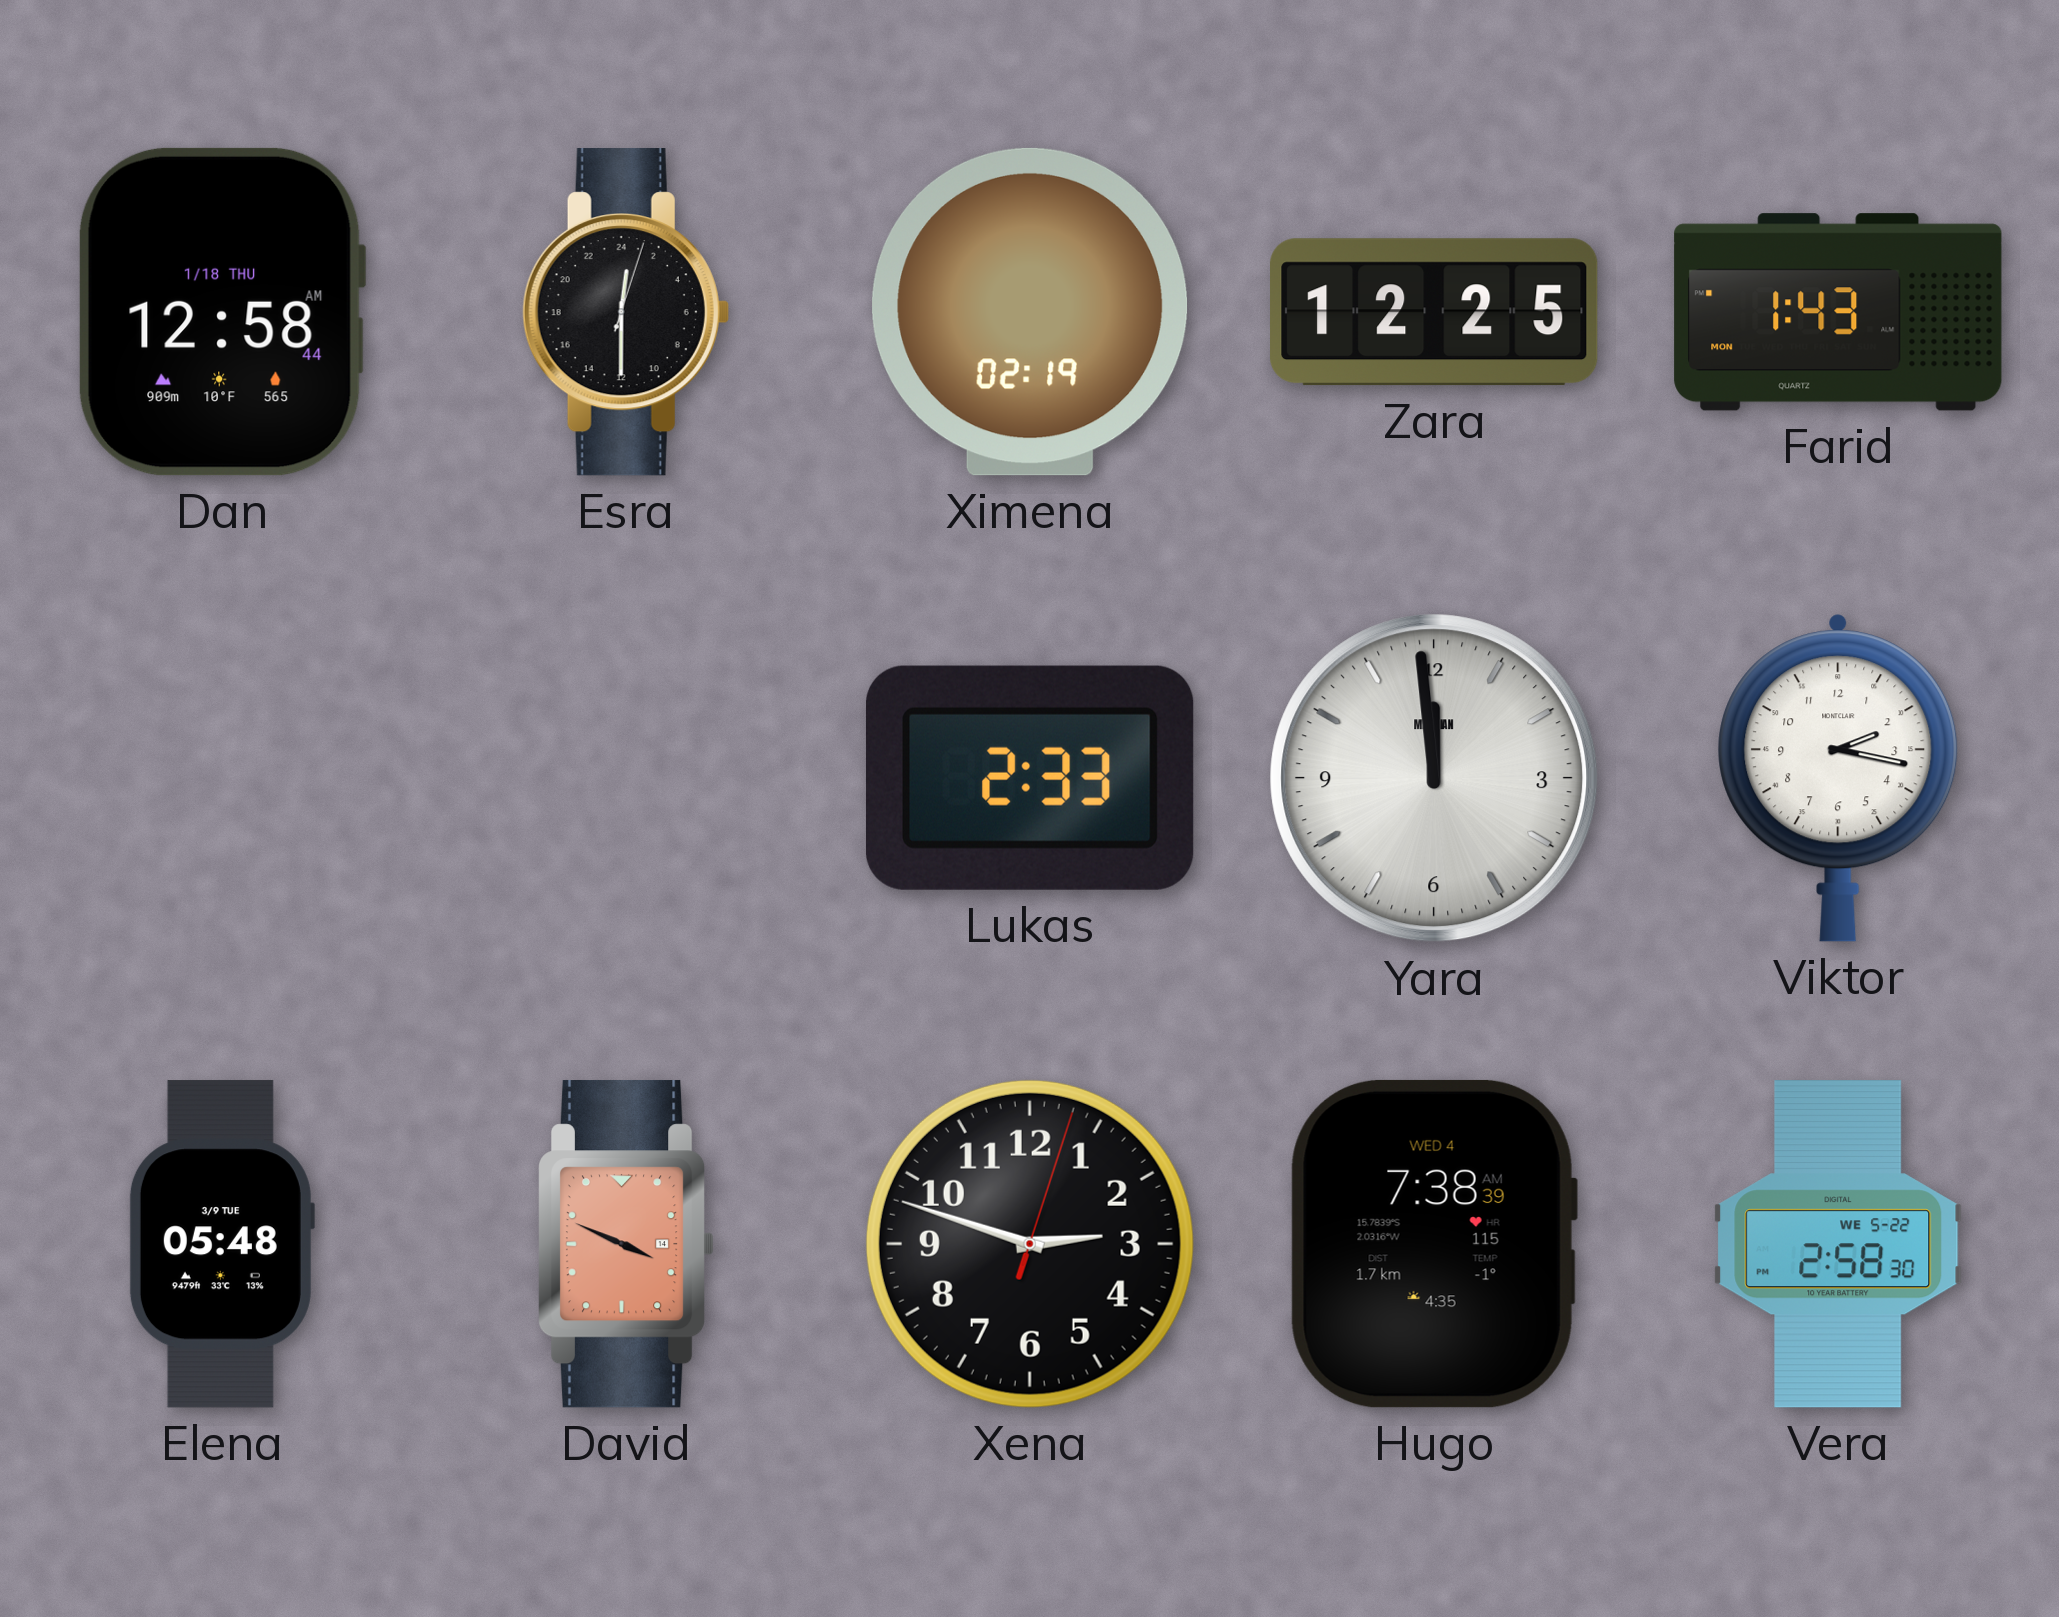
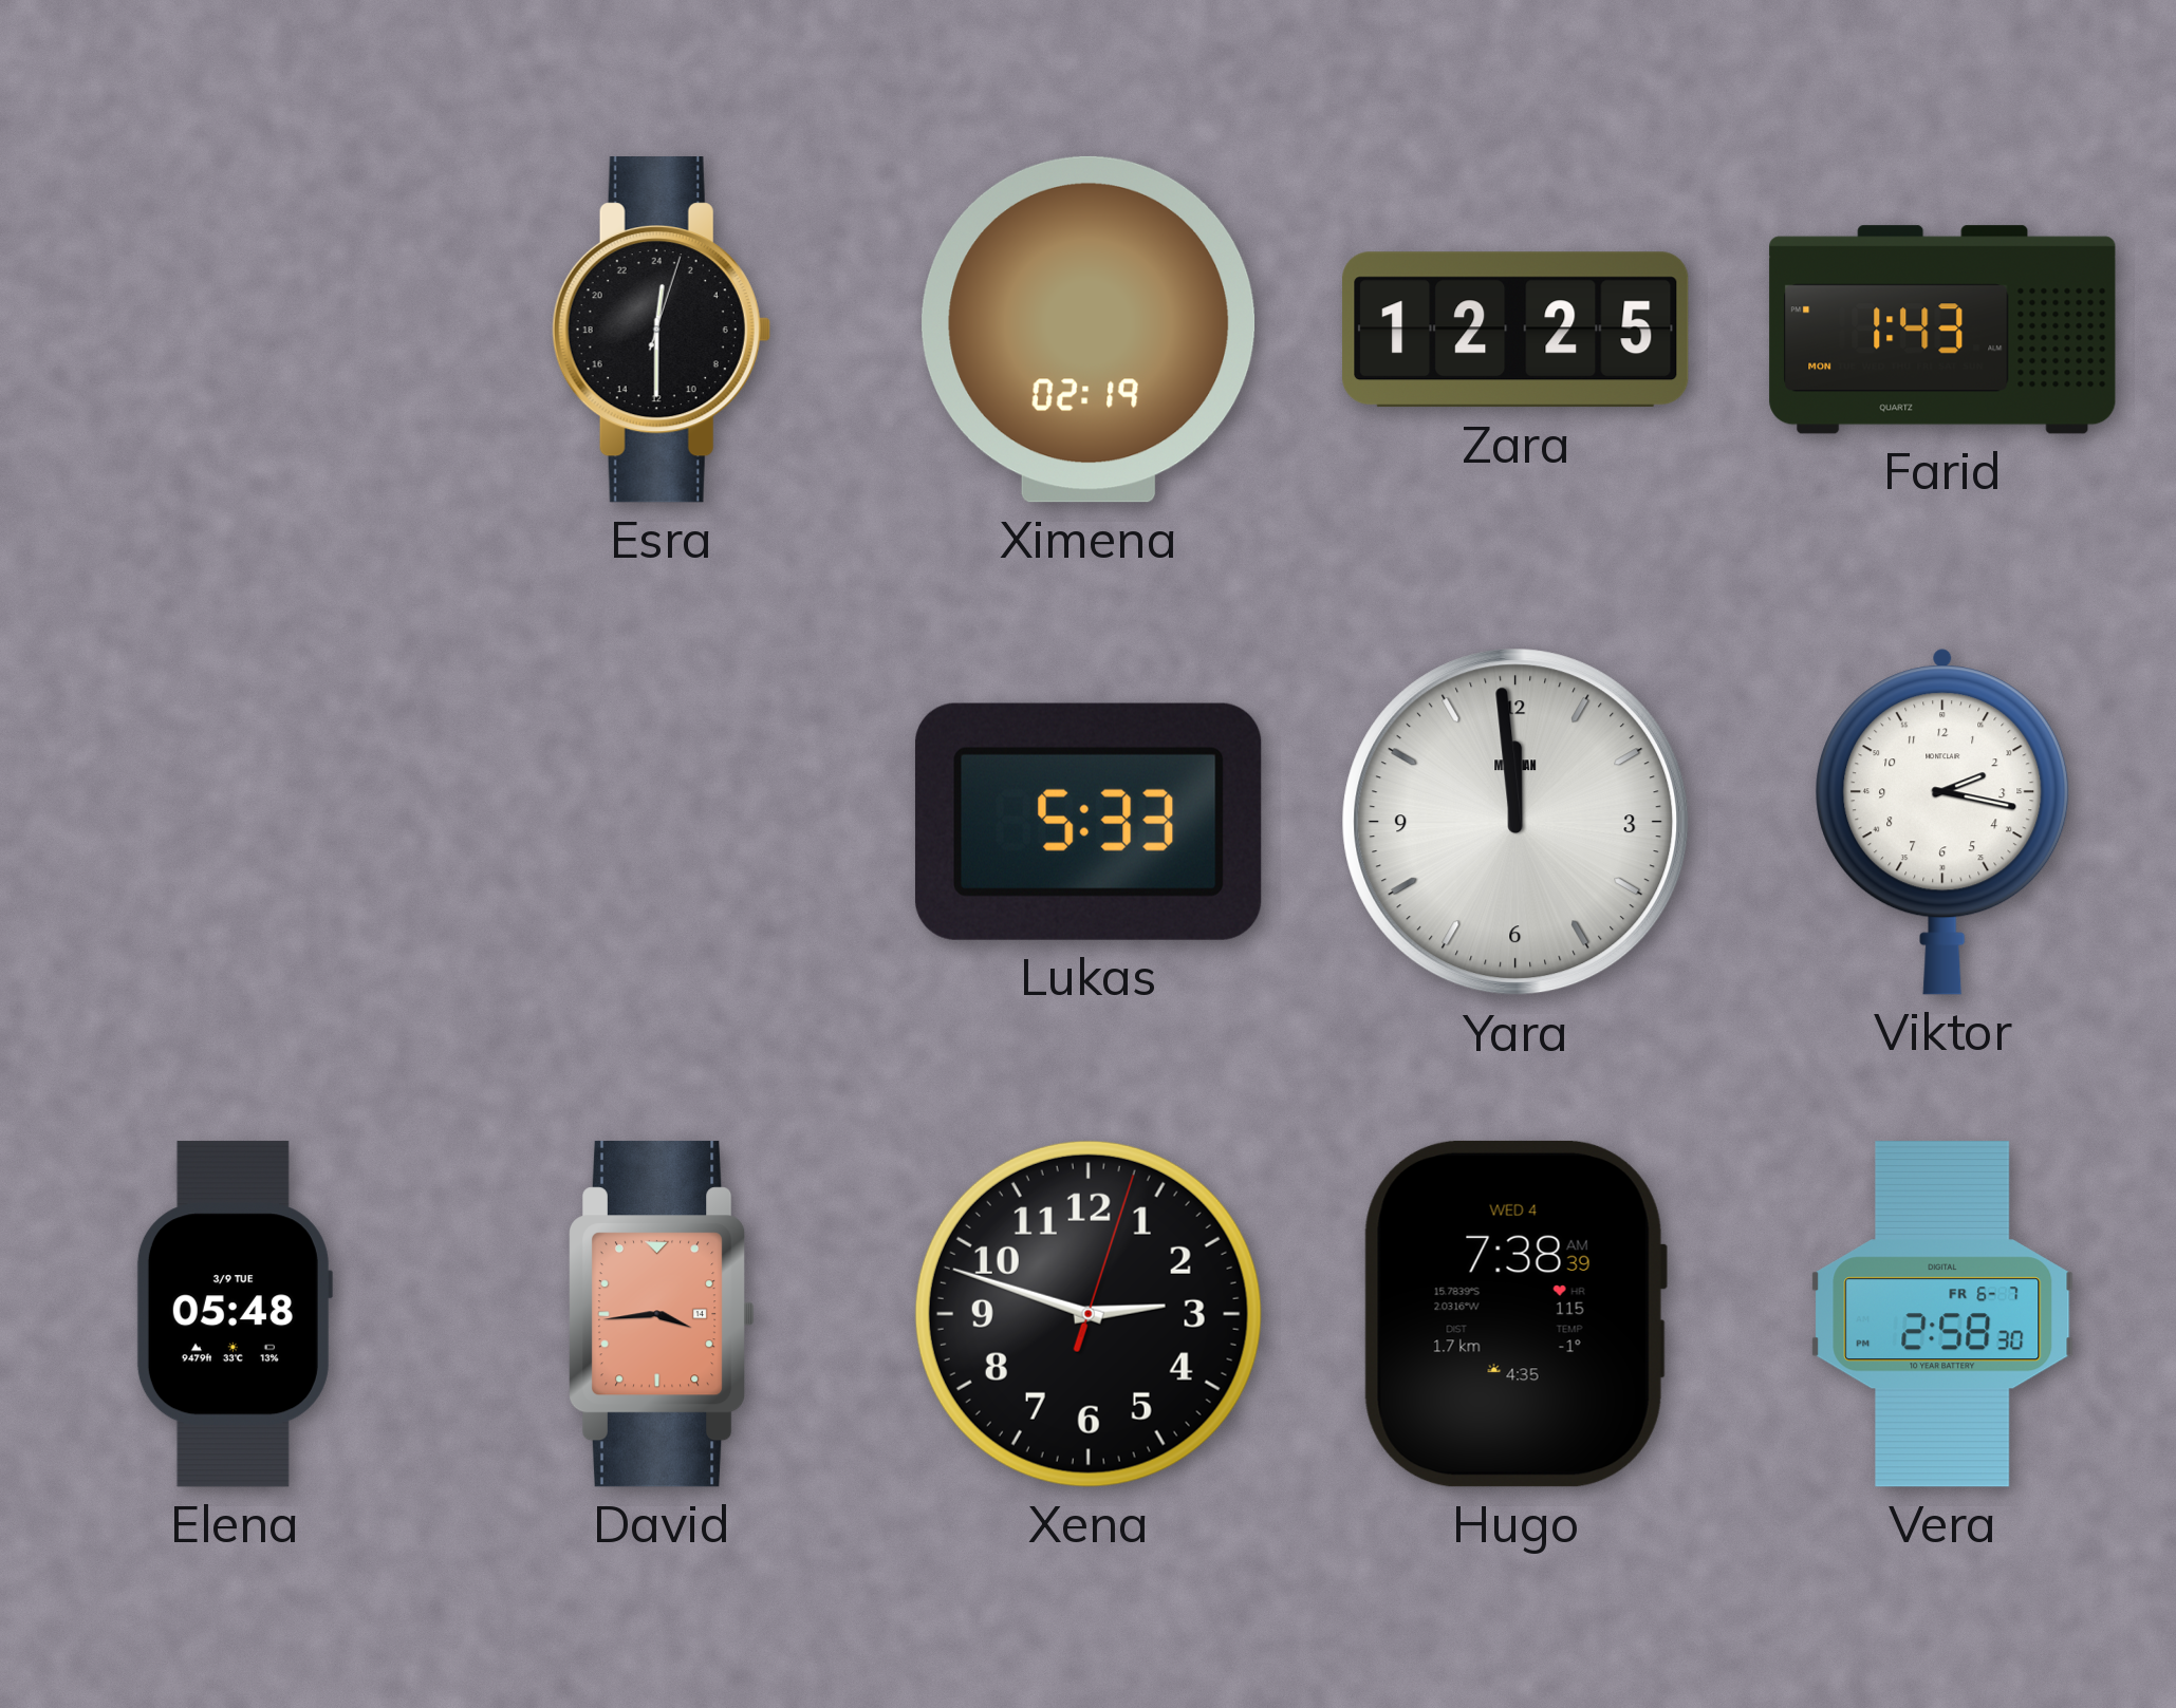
Dan: 12:58 -> none (222, 312)
Lukas: 2:33 -> 5:33 (1089, 822)
David: 3:49 -> 3:44 (662, 1314)
Vera date: WE 5-22 -> FR 6-7 (1942, 1314)
